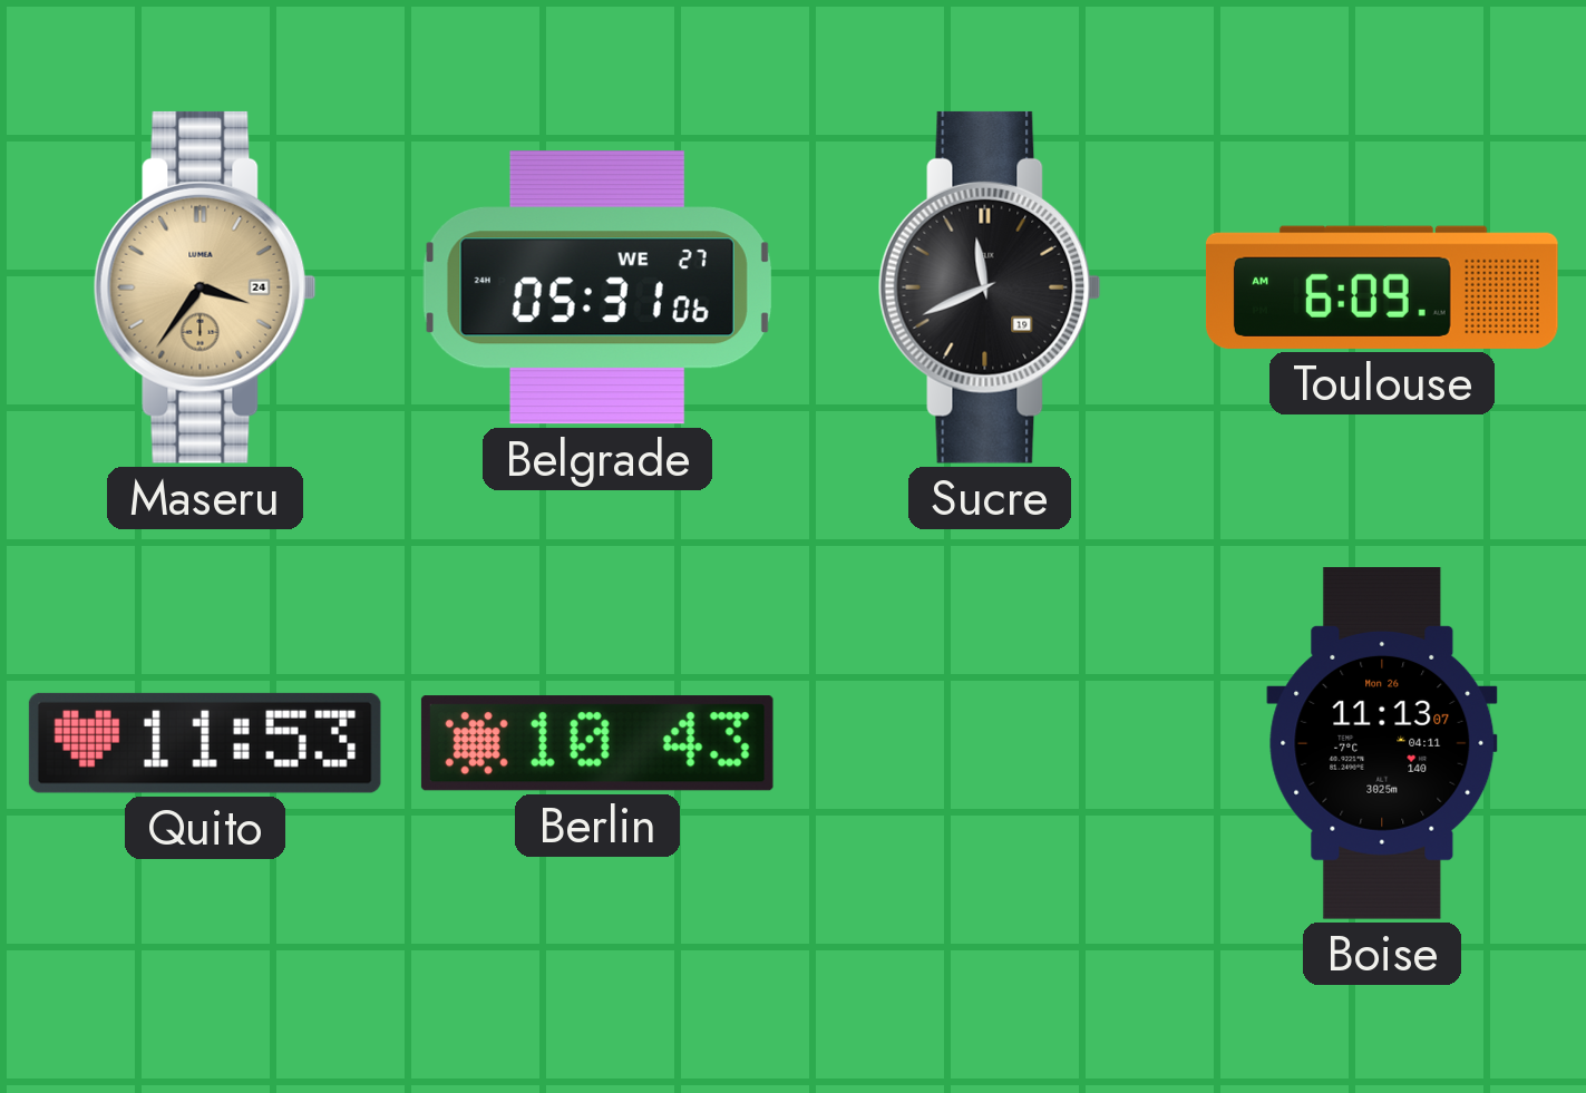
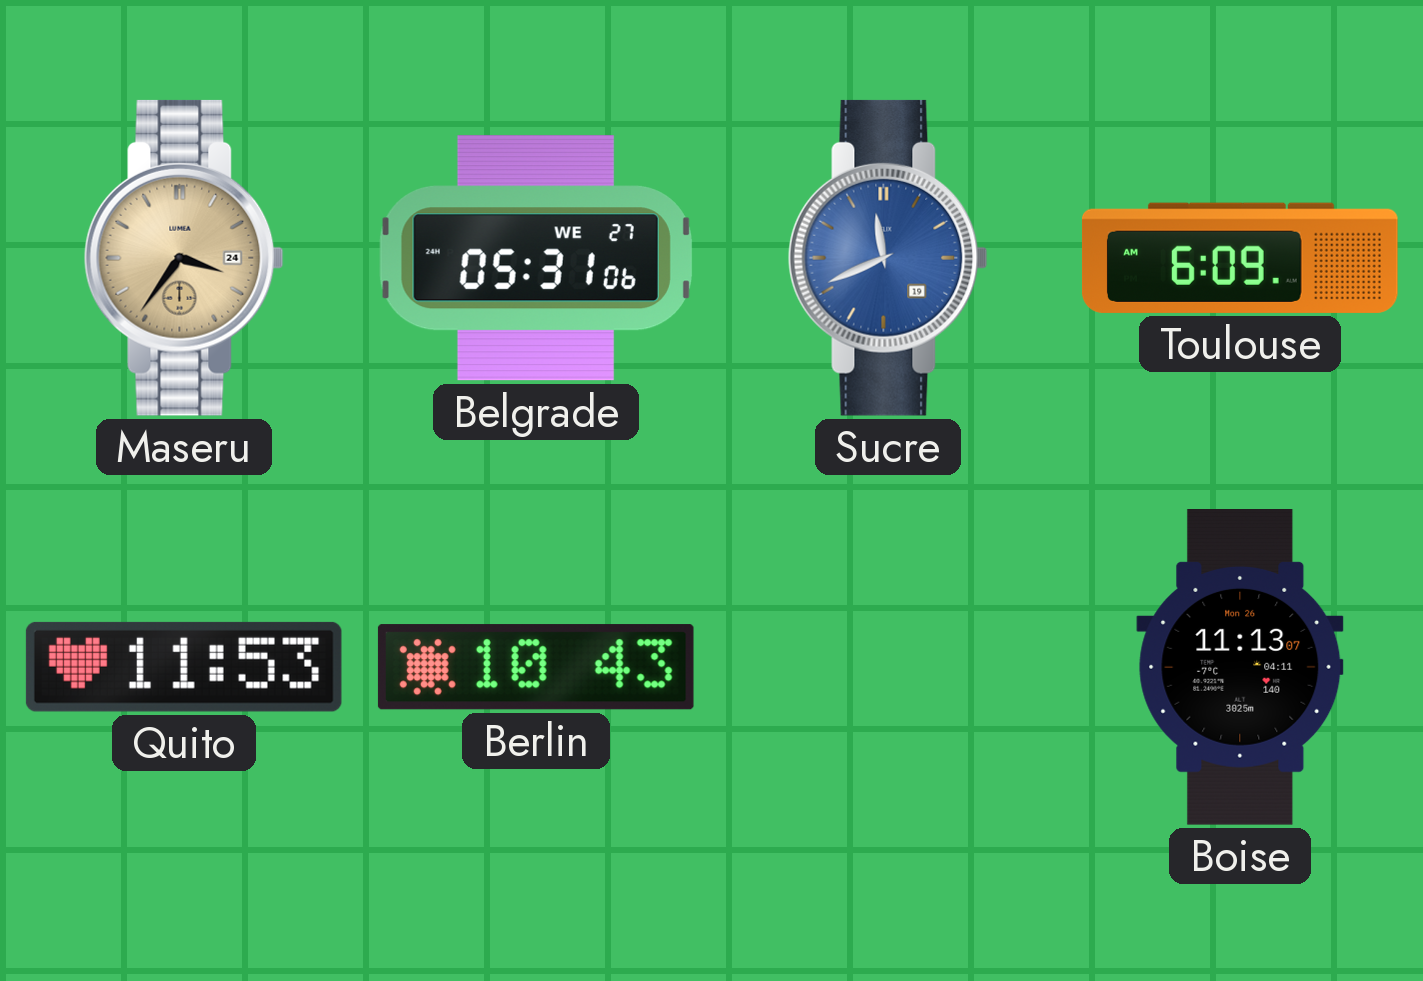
Sucre dial: black -> blue (888, 258)
